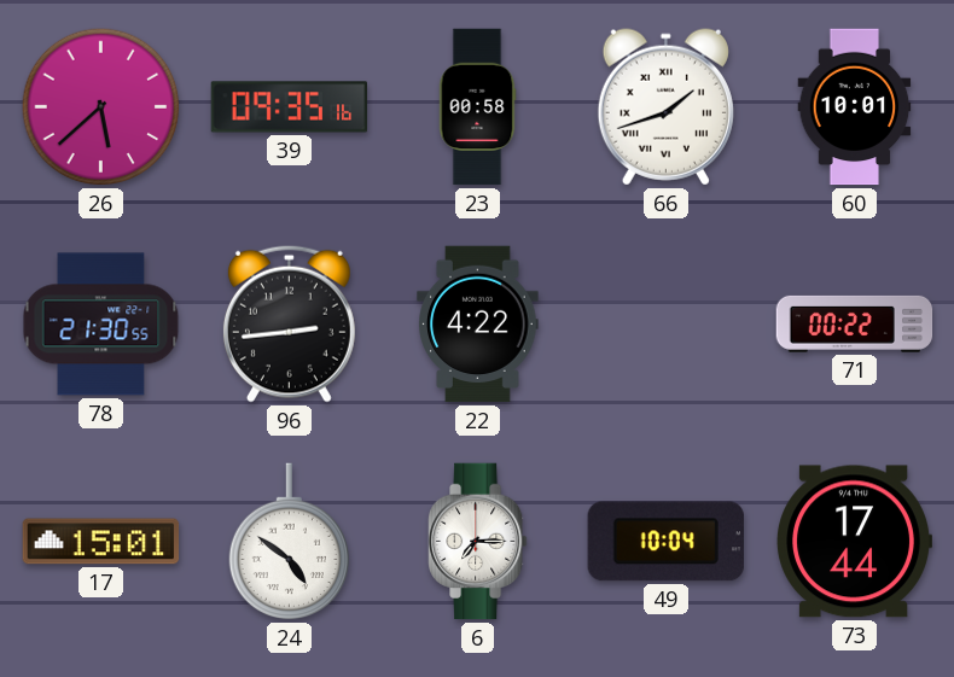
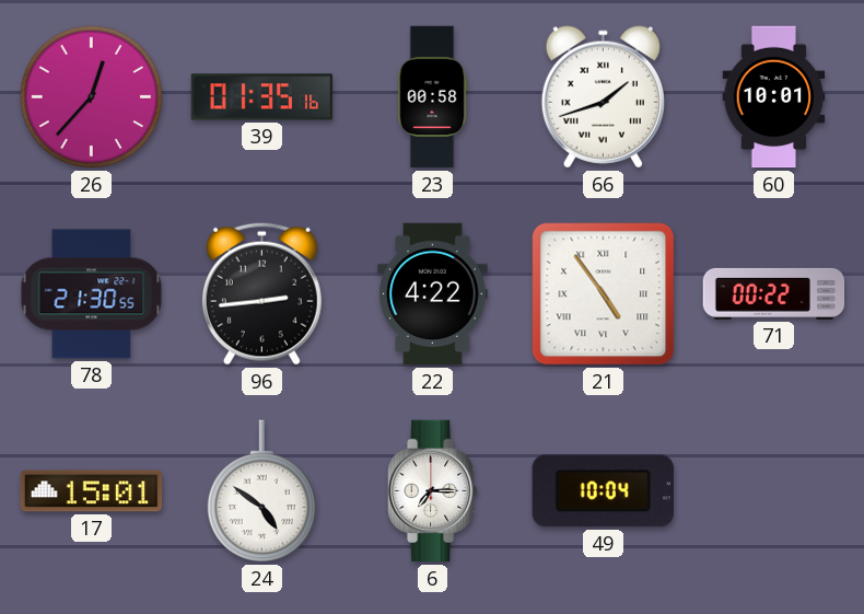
26: 5:38 -> 12:37 (92, 97)
39: 09:35 -> 01:35 (262, 97)
21: none -> 4:54 (604, 294)
73: 17:44 -> none (854, 542)
